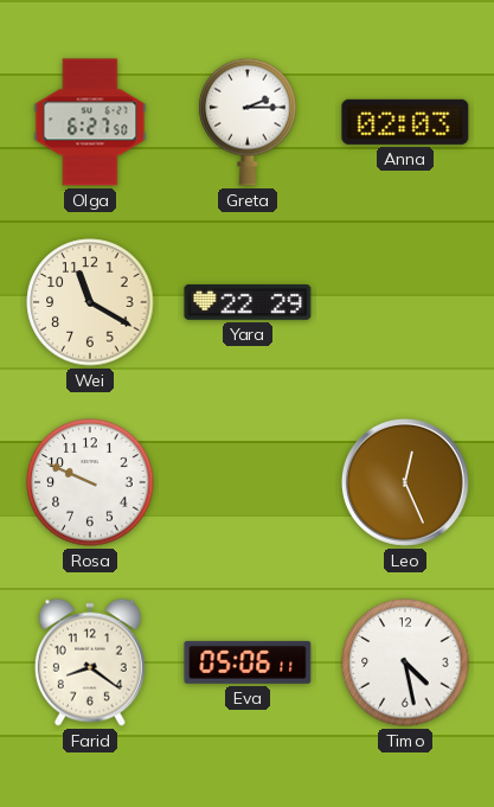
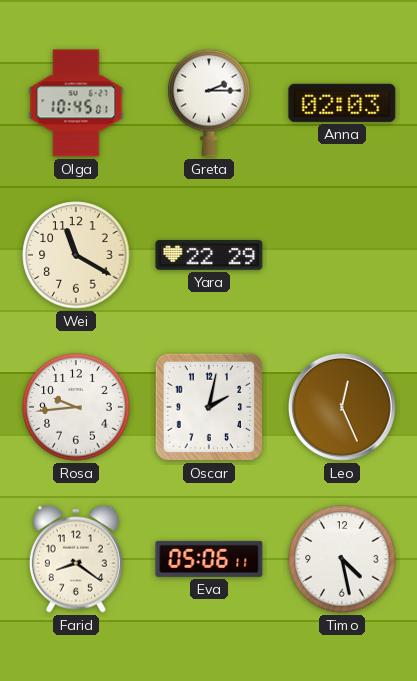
Olga: 6:27 -> 10:45 (76, 103)
Rosa: 9:49 -> 9:44 (76, 407)
Oscar: none -> 2:02 (209, 407)
